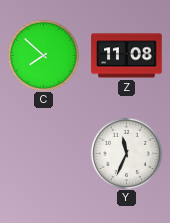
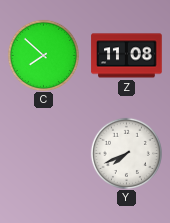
Y: 11:34 -> 7:41 (126, 153)
